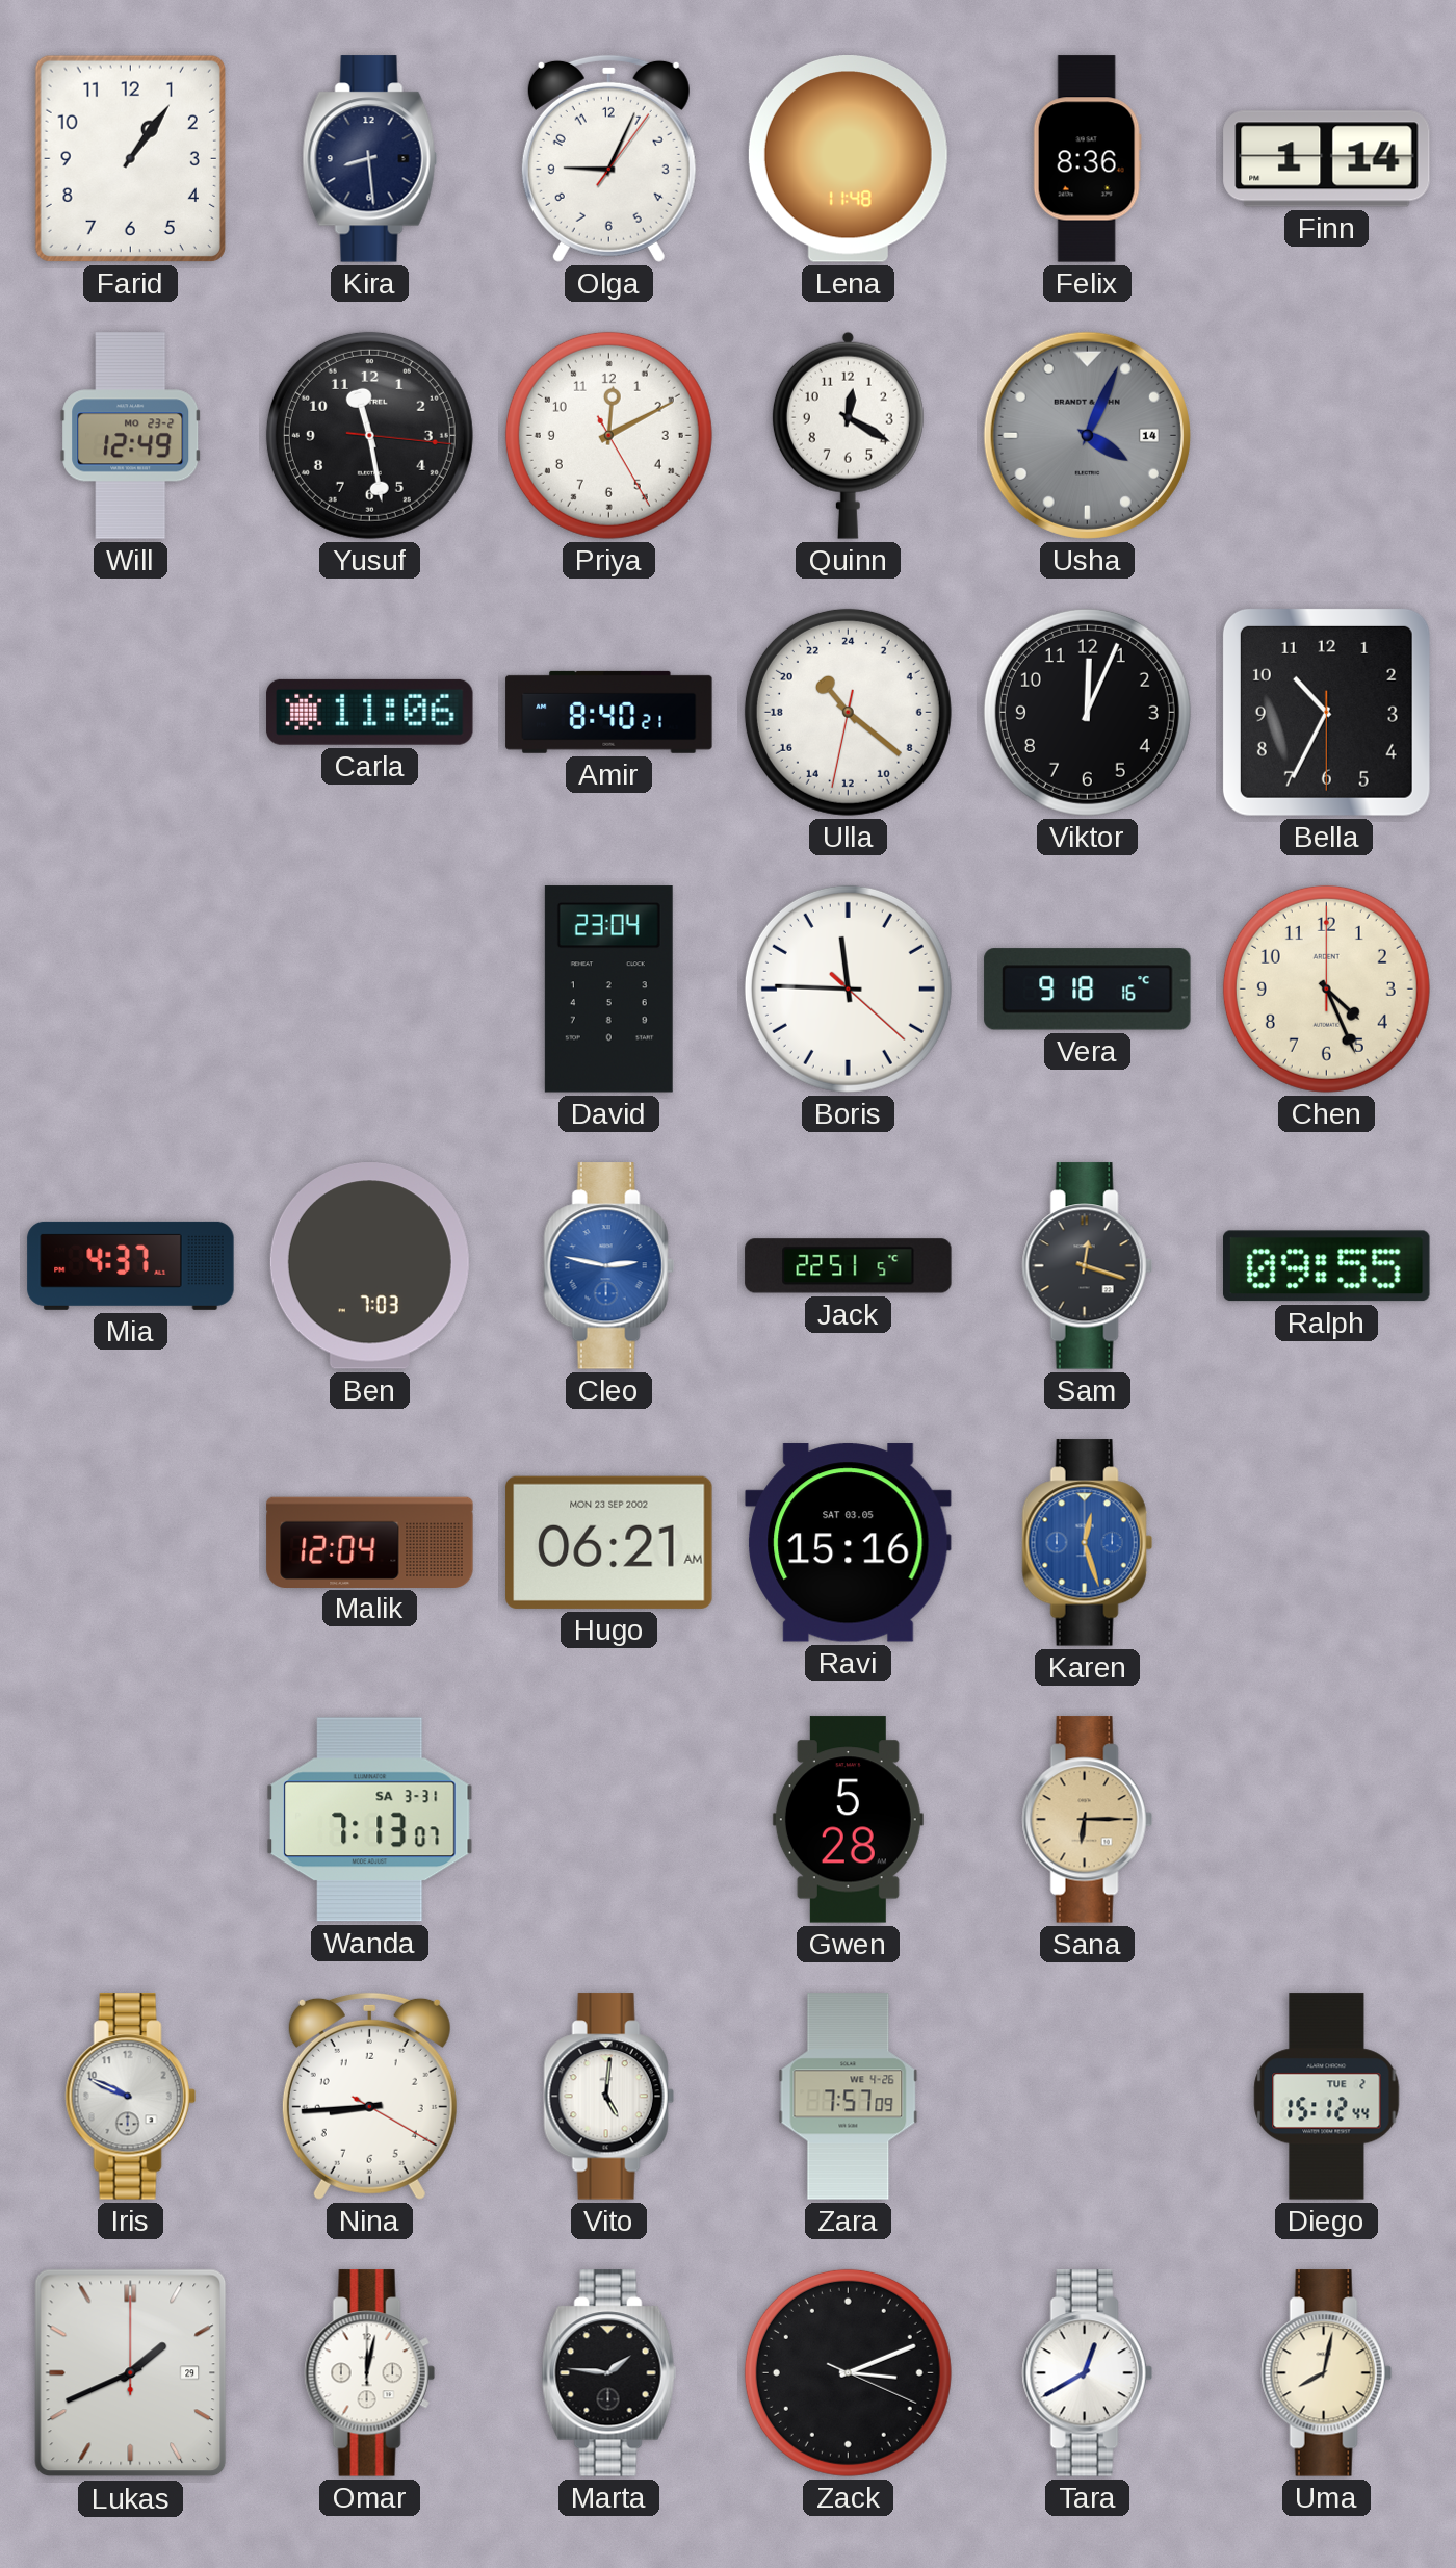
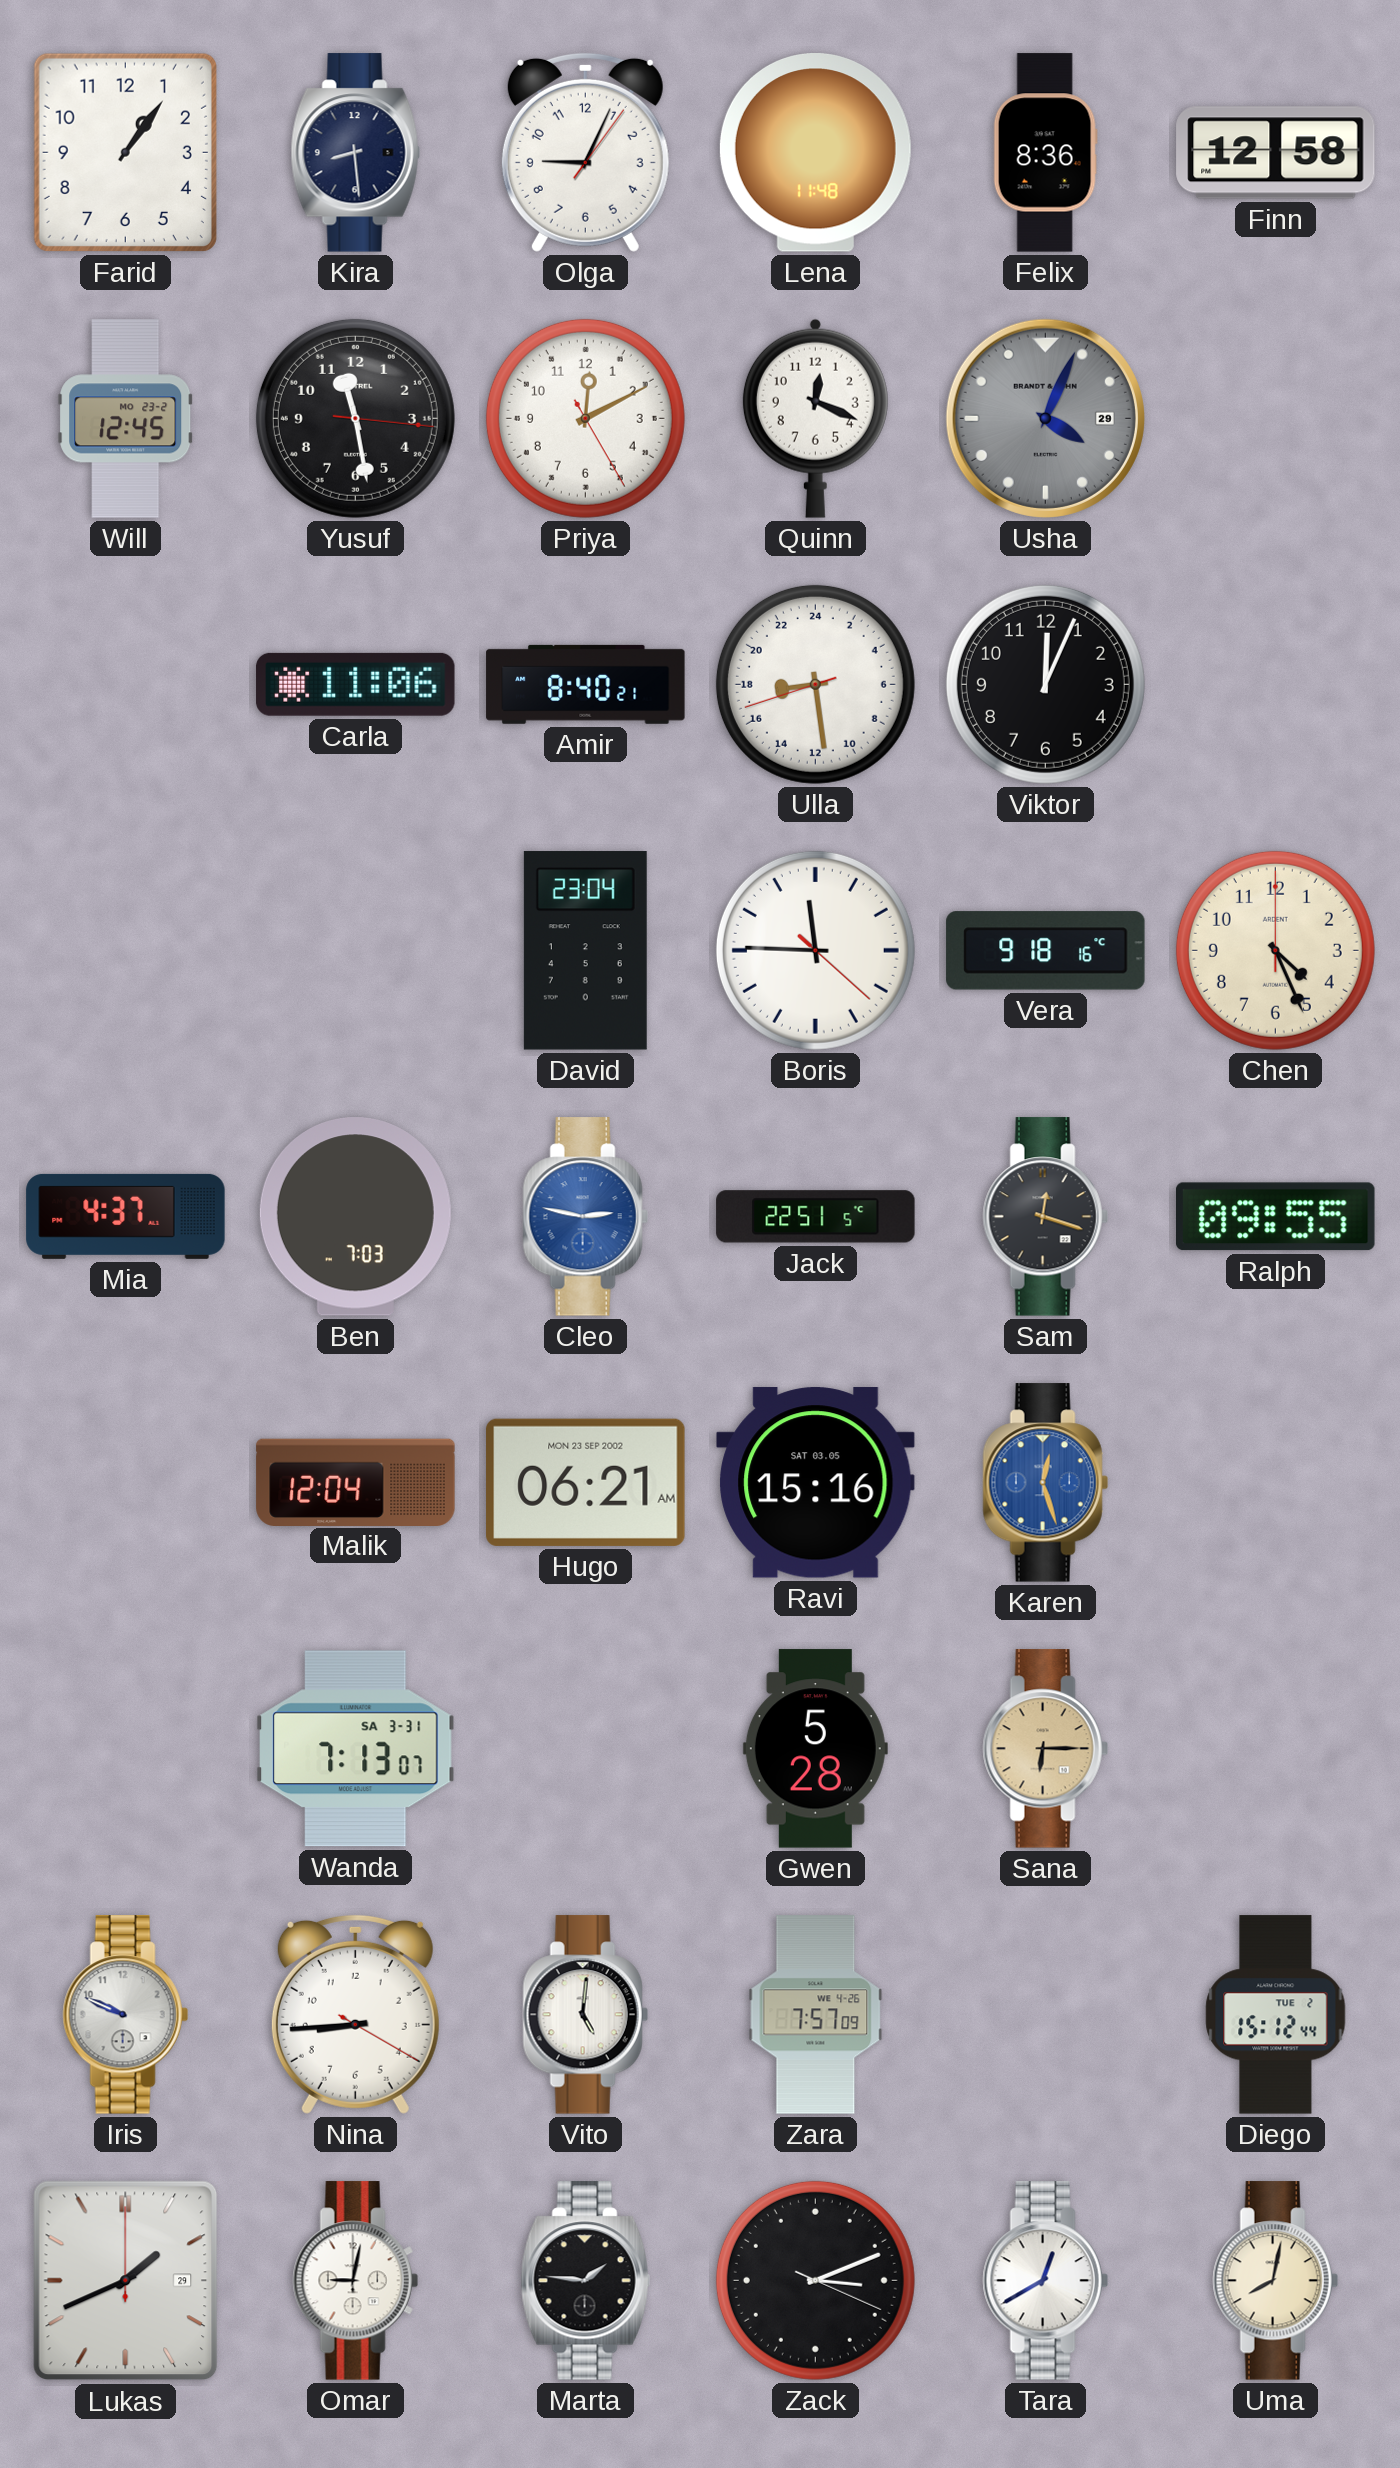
Finn: 1:14 -> 12:58 (1276, 153)
Will: 12:49 -> 12:45 (126, 419)
Quinn: 12:20 -> 12:19 (815, 418)
Usha date: 14 -> 29 (1045, 418)
Ulla: 21:21 -> 17:28 (815, 684)
Bella: 10:34 -> none (1326, 712)
Omar: 12:02 -> 9:02 (355, 2281)
